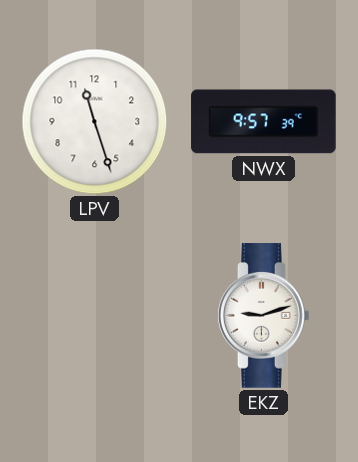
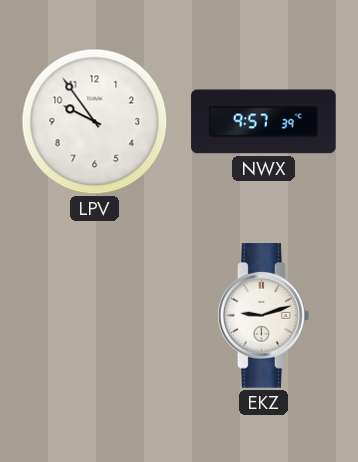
LPV: 11:27 -> 9:54 (95, 122)
